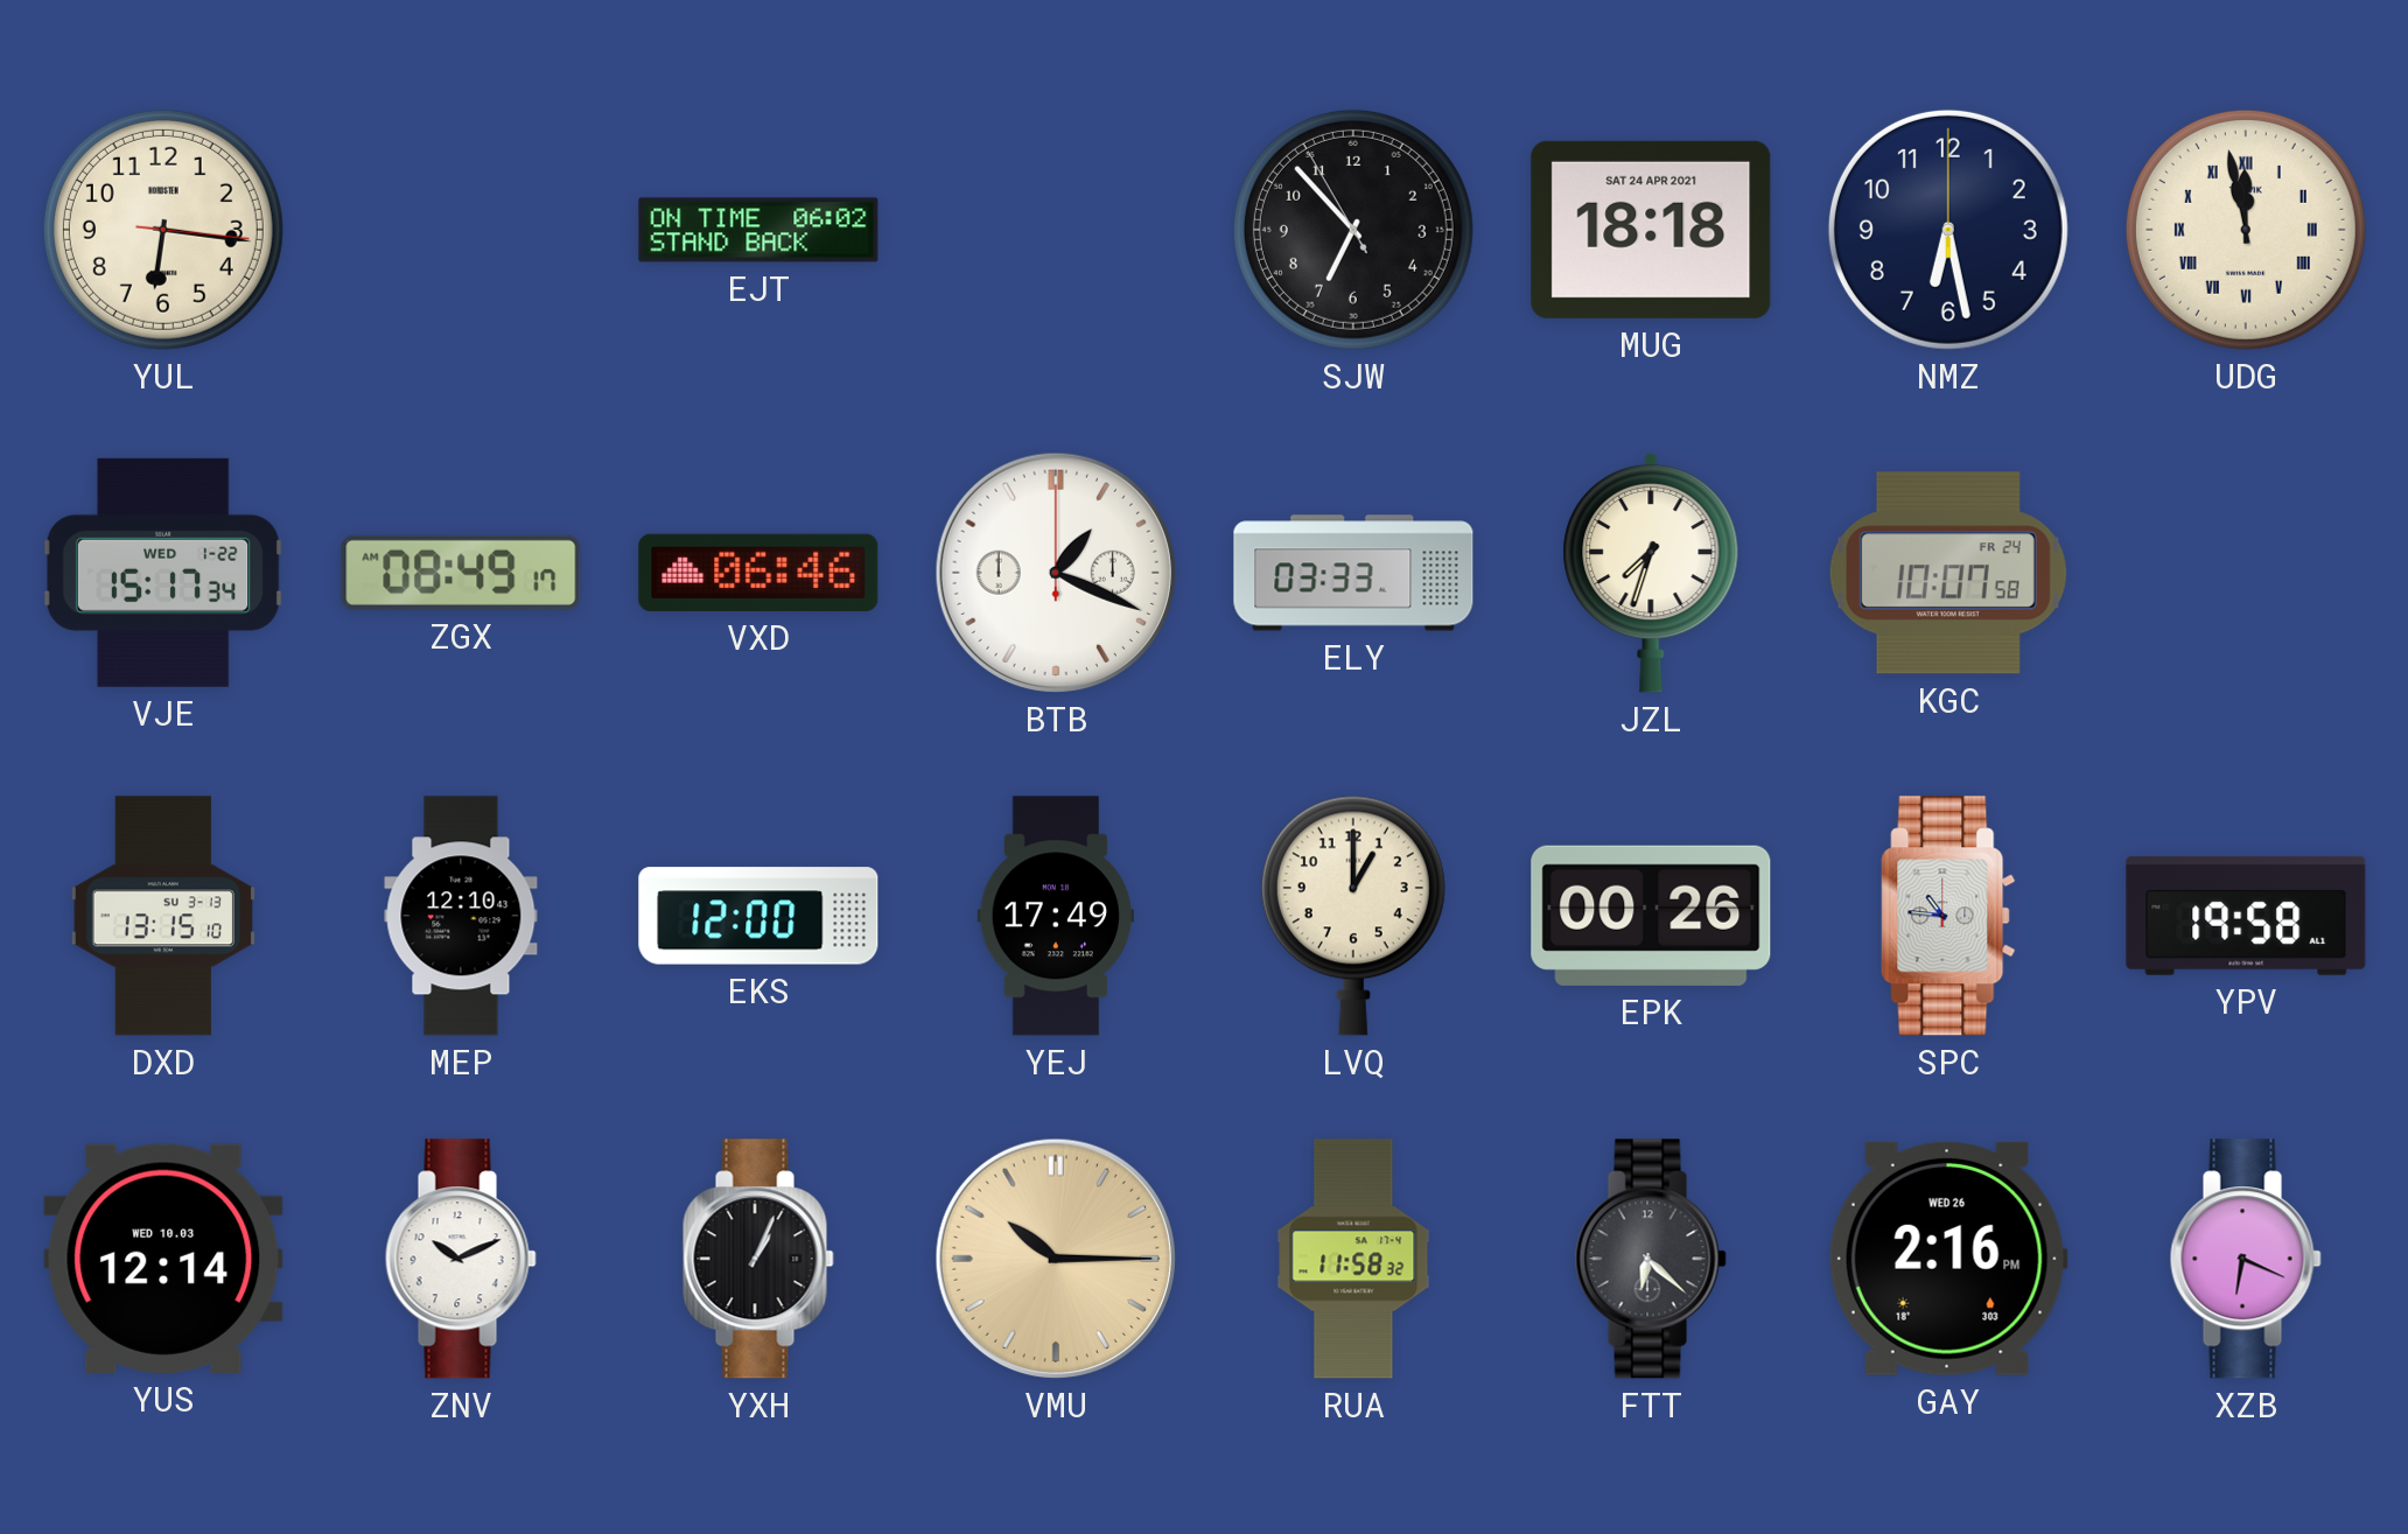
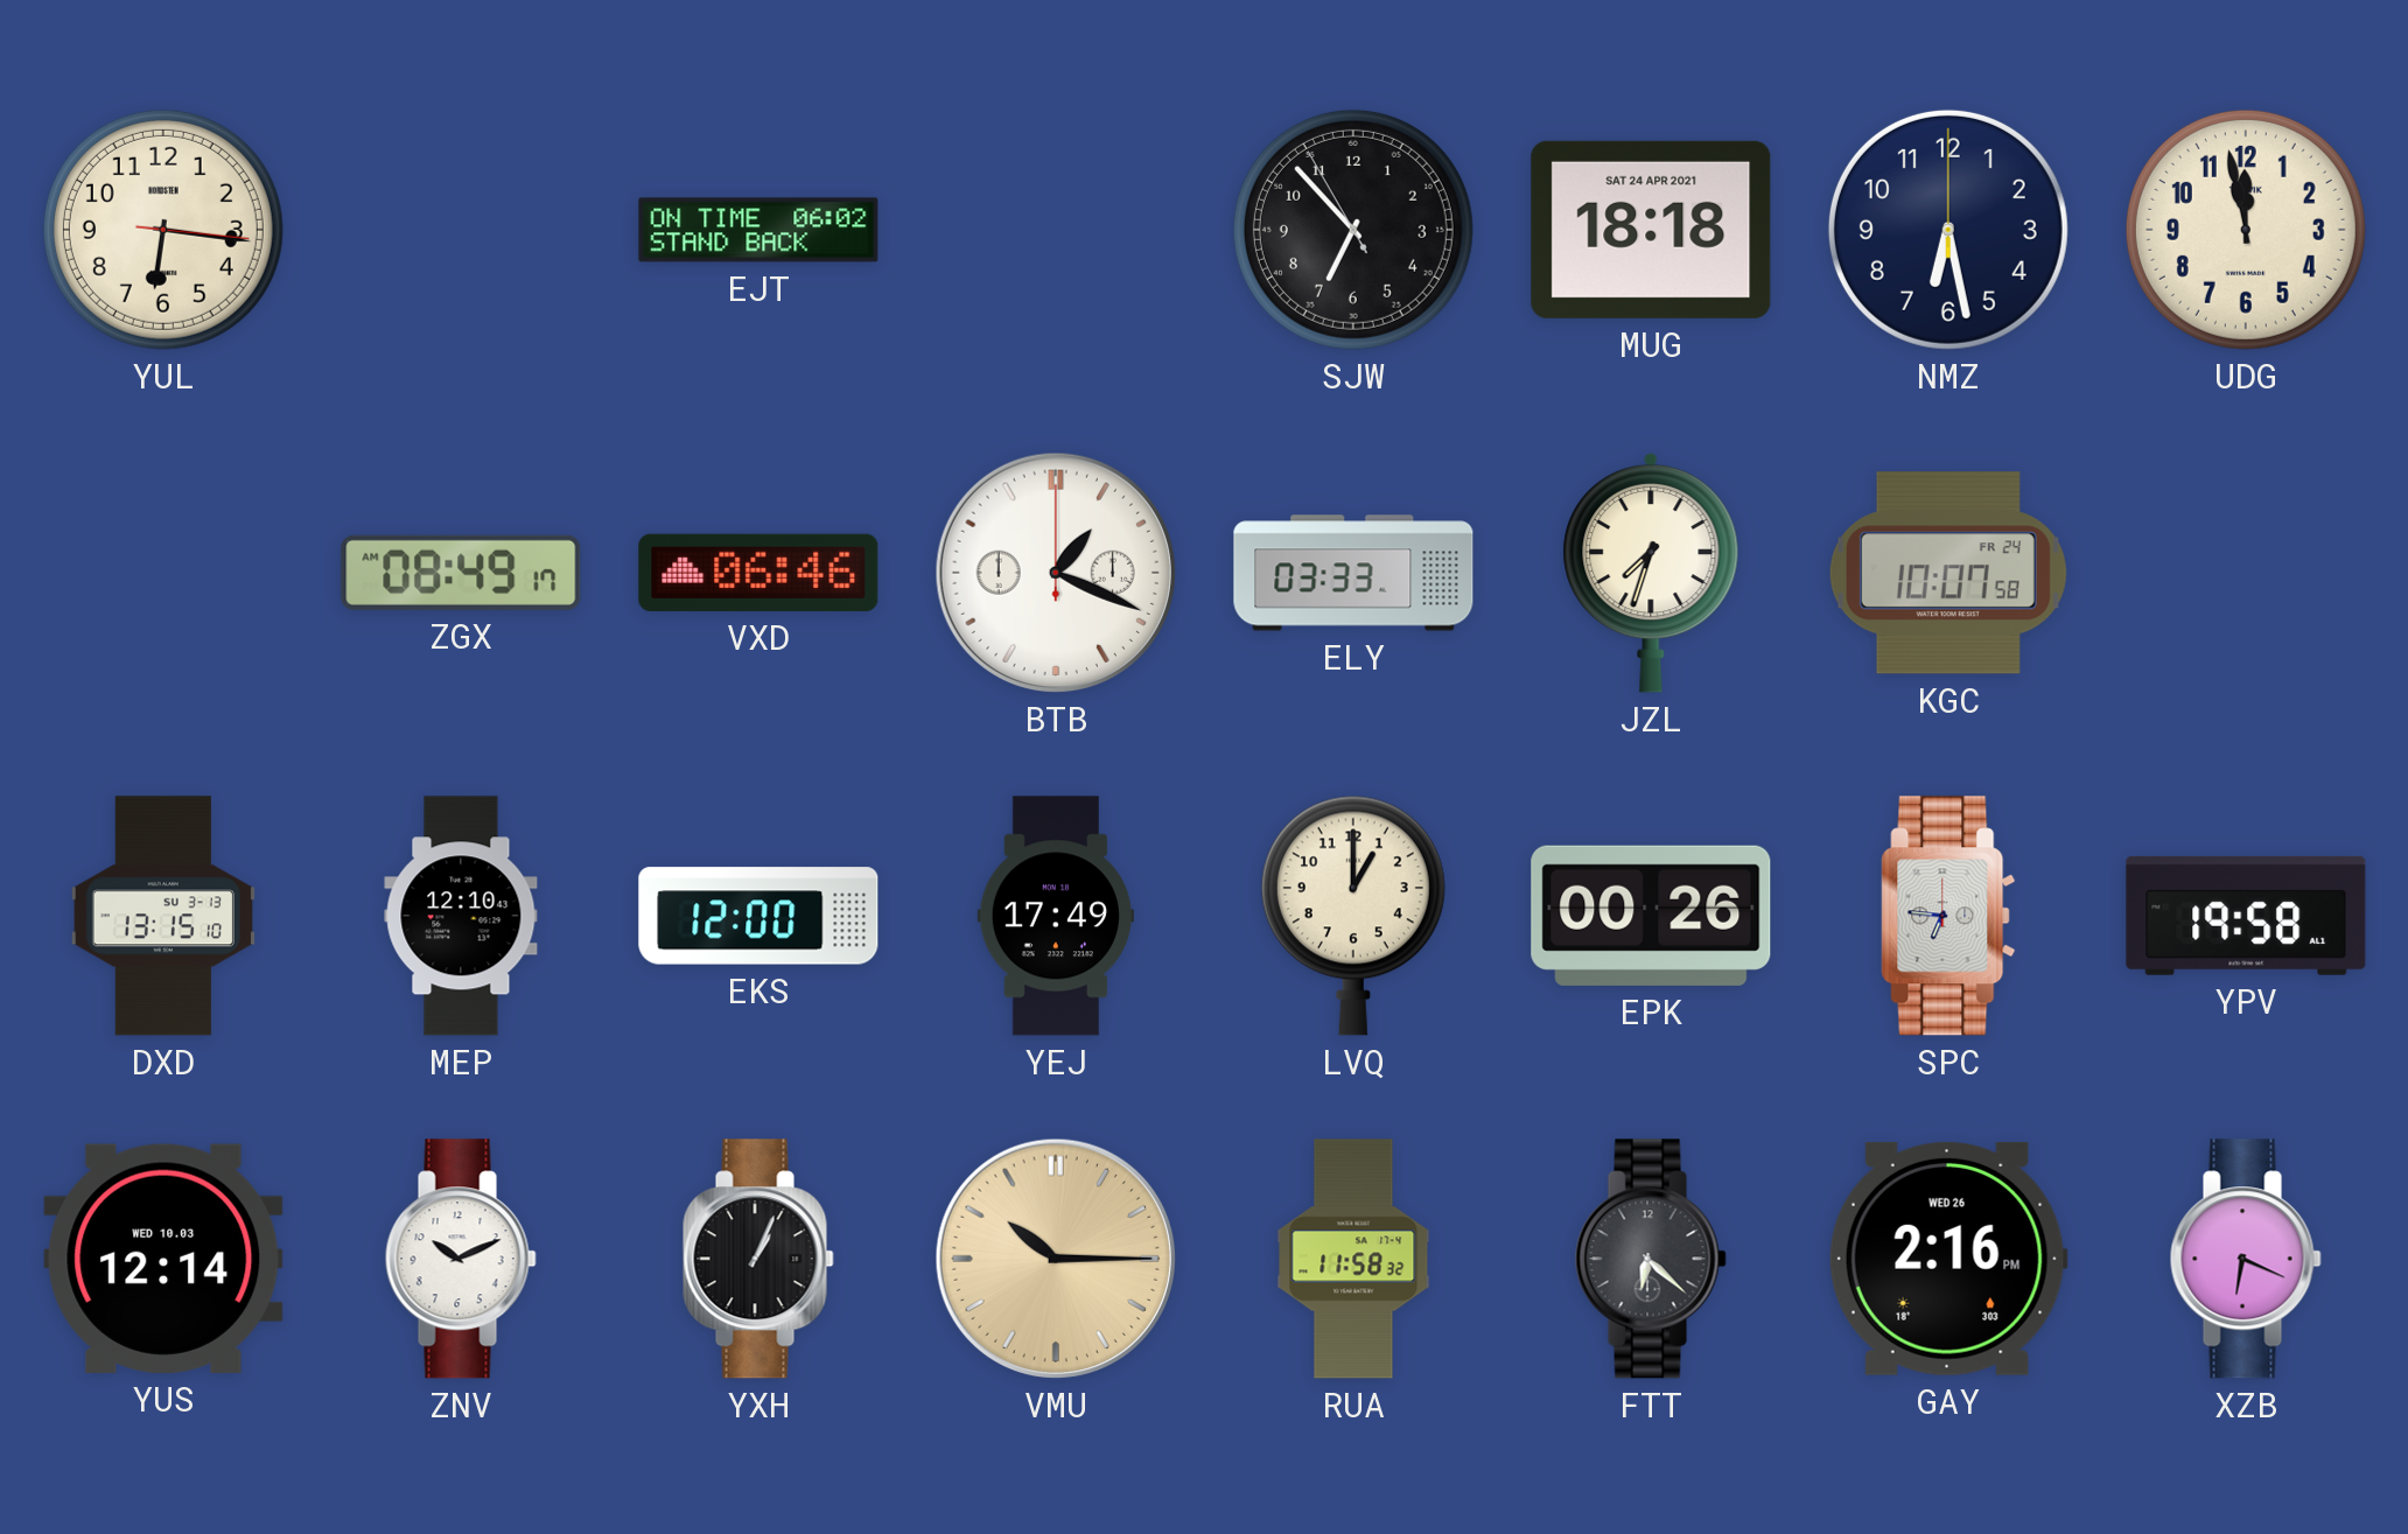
UDG numerals: Roman -> Arabic (2246, 230)
VJE: 15:17 -> none (163, 573)
SPC: 10:46 -> 6:46 (1948, 916)
